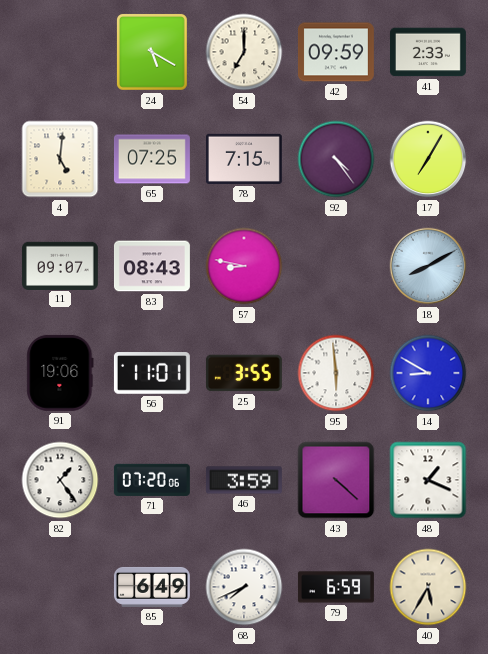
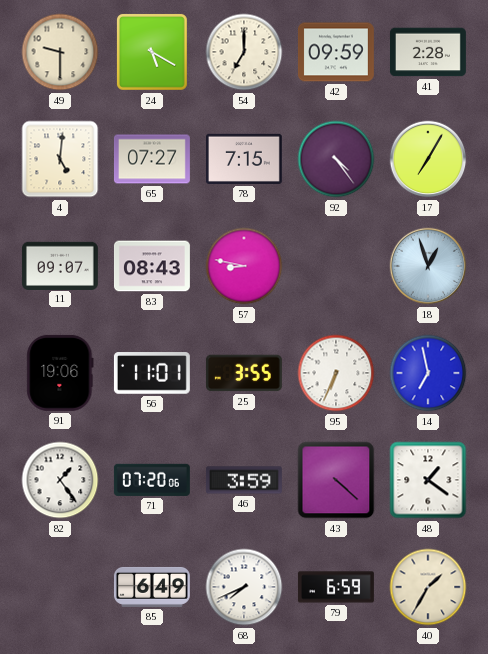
49: none -> 9:30 (60, 52)
41: 2:33 -> 2:28 (428, 52)
65: 07:25 -> 07:27 (152, 159)
18: 8:10 -> 12:57 (428, 266)
95: 5:59 -> 6:34 (336, 373)
14: 8:50 -> 6:58 (428, 373)
48: 1:19 -> 1:21 (428, 480)
40: 5:35 -> 1:35 (428, 587)
